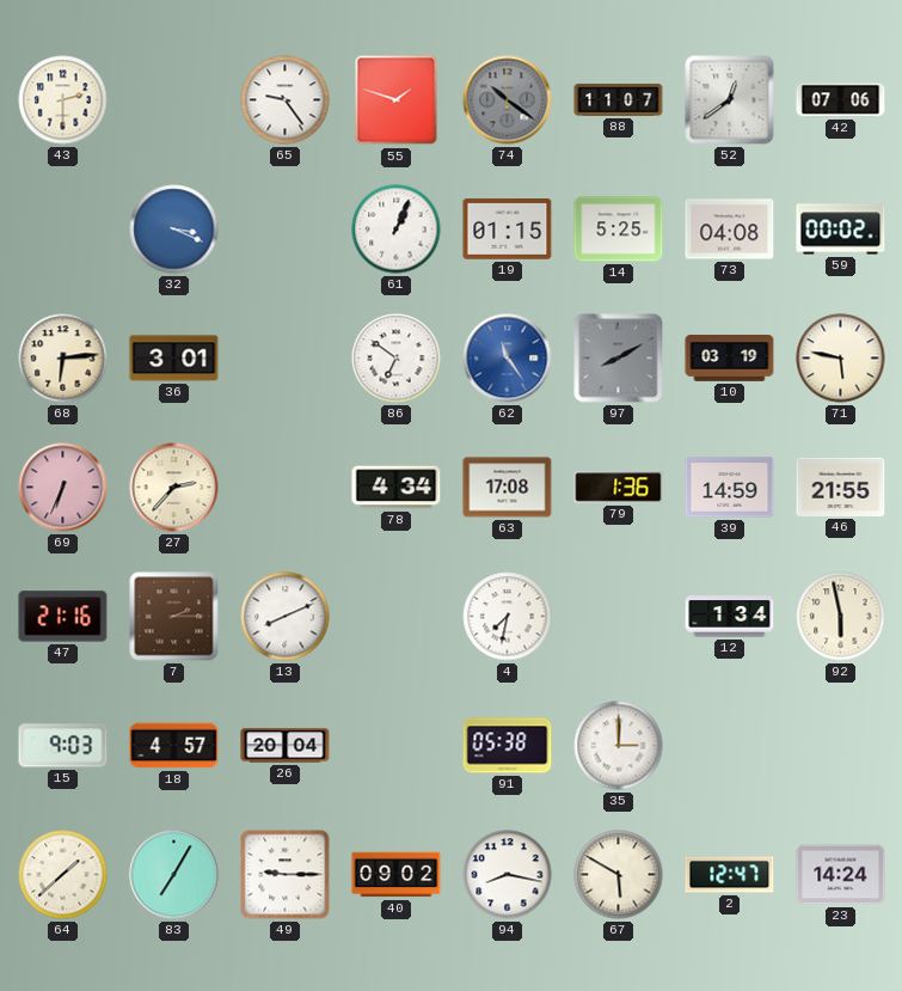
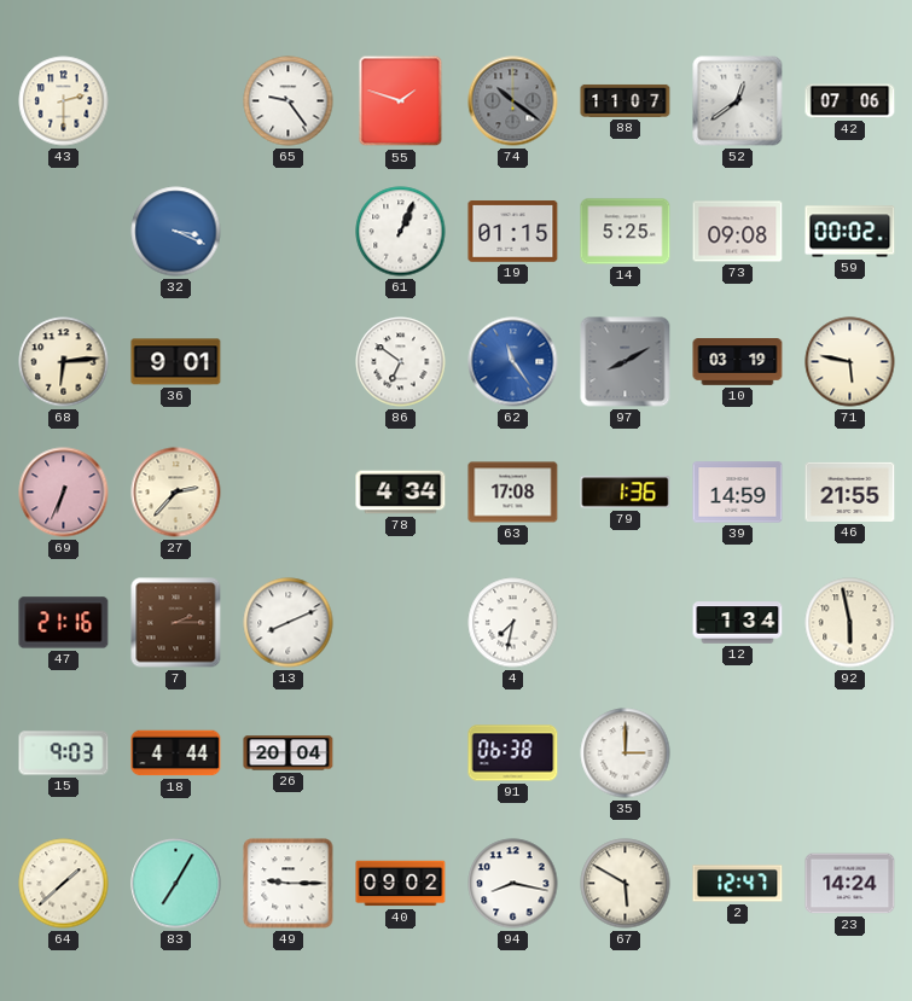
73: 04:08 -> 09:08 (738, 232)
36: 3:01 -> 9:01 (176, 362)
18: 4:57 -> 4:44 (176, 753)
91: 05:38 -> 06:38 (513, 753)
